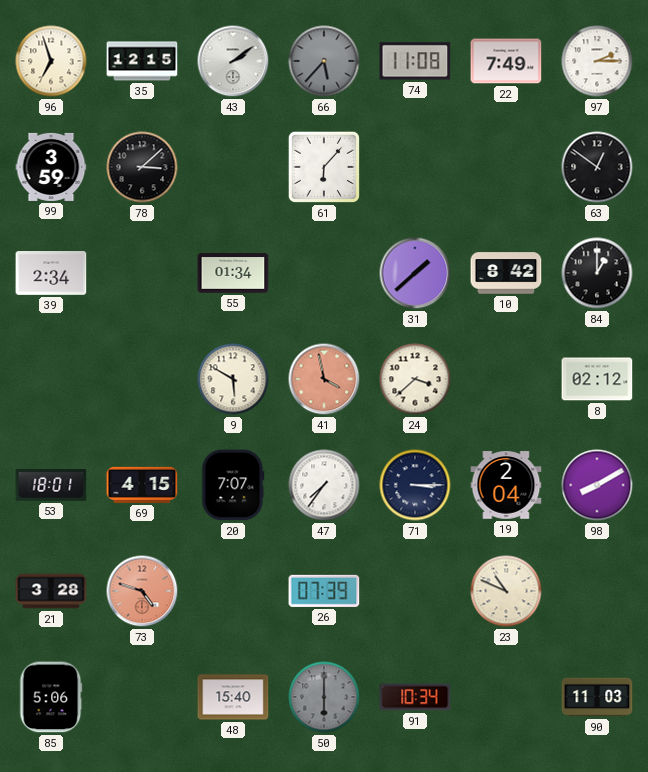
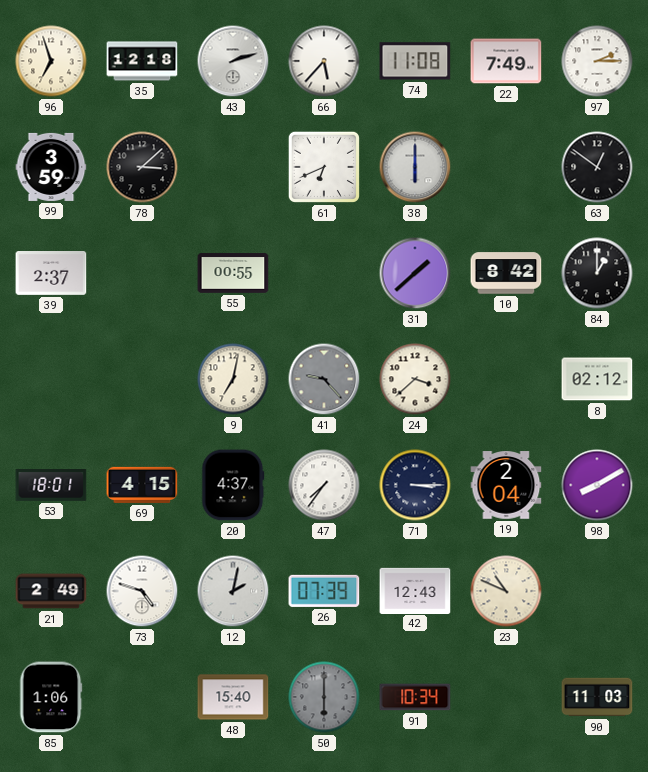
35: 12:15 -> 12:18 (142, 61)
43: 2:09 -> 2:12 (233, 61)
66 dial: grey -> white (324, 61)
61: 6:07 -> 6:41 (324, 167)
38: none -> 6:00 (415, 167)
39: 2:34 -> 2:37 (51, 274)
55: 01:34 -> 00:55 (233, 273)
9: 5:50 -> 7:02 (233, 379)
41: 3:58 -> 9:23 (324, 379)
41 dial: salmon -> grey (324, 379)
20: 7:07 -> 4:37 (233, 485)
21: 3:28 -> 2:49 (51, 591)
73 dial: salmon -> white (142, 591)
12: none -> 2:02 (233, 591)
42: none -> 12:43 (415, 590)
85: 5:06 -> 1:06 (51, 697)
